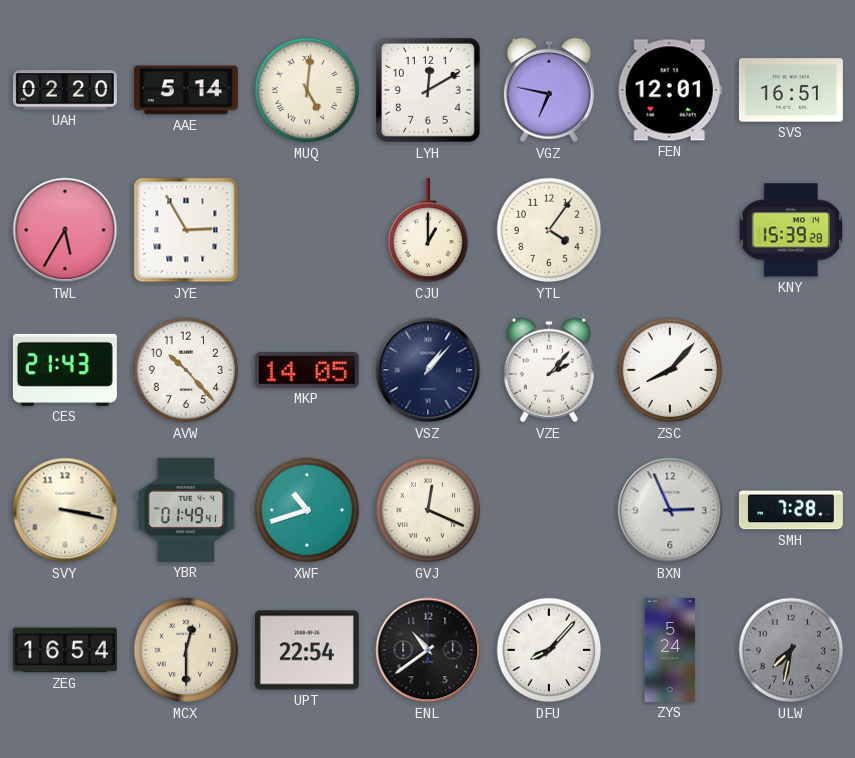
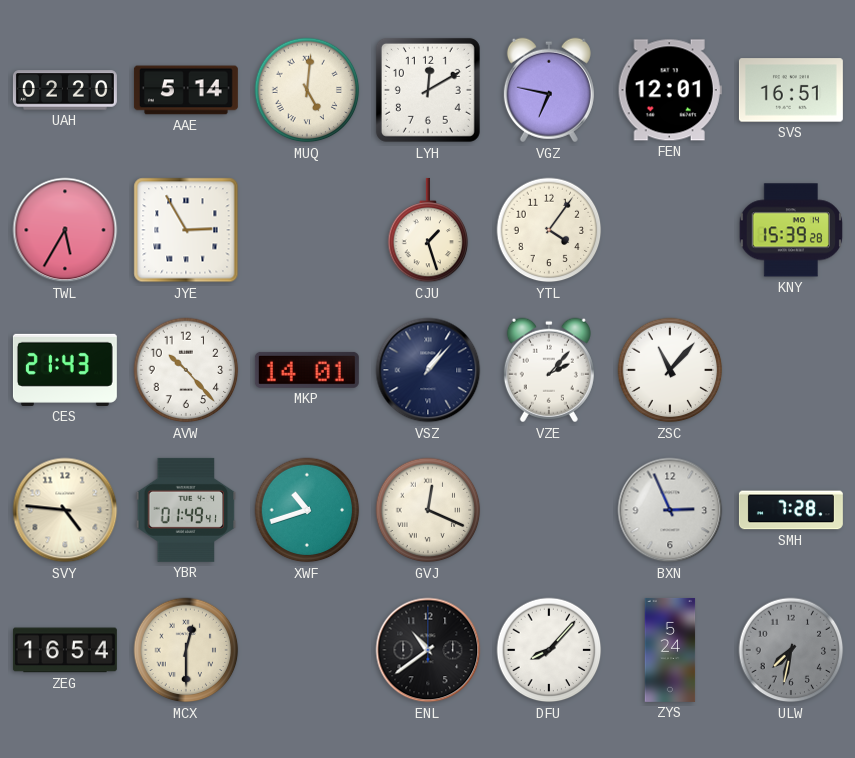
CJU: 1:00 -> 1:27 (428, 230)
MKP: 14:05 -> 14:01 (307, 370)
ZSC: 8:07 -> 11:07 (670, 370)
SVY: 3:17 -> 4:46 (65, 510)
UPT: 22:54 -> none (307, 650)
